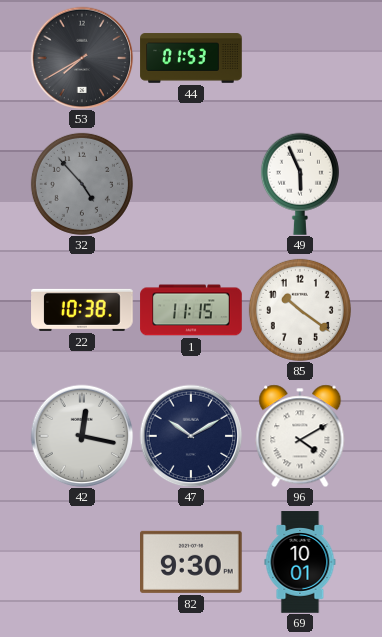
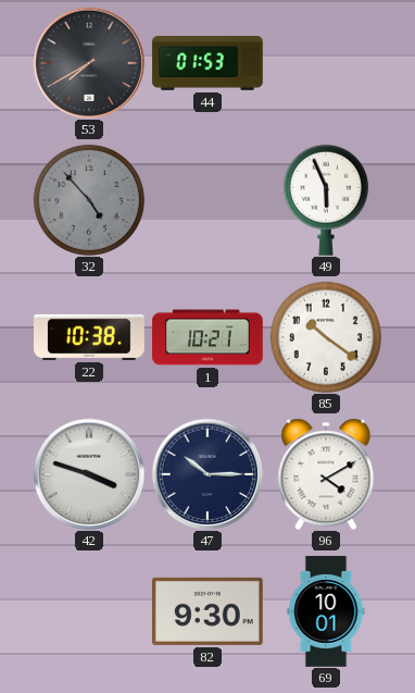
1: 11:15 -> 10:21 (207, 337)
42: 12:17 -> 3:48 (89, 474)
47: 10:10 -> 10:15 (207, 474)
